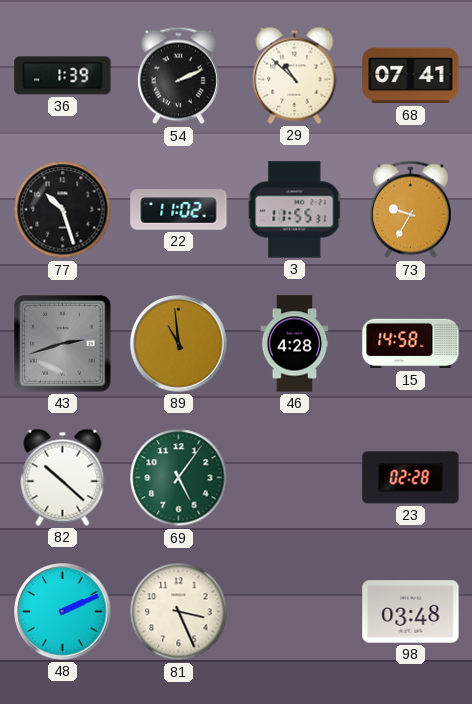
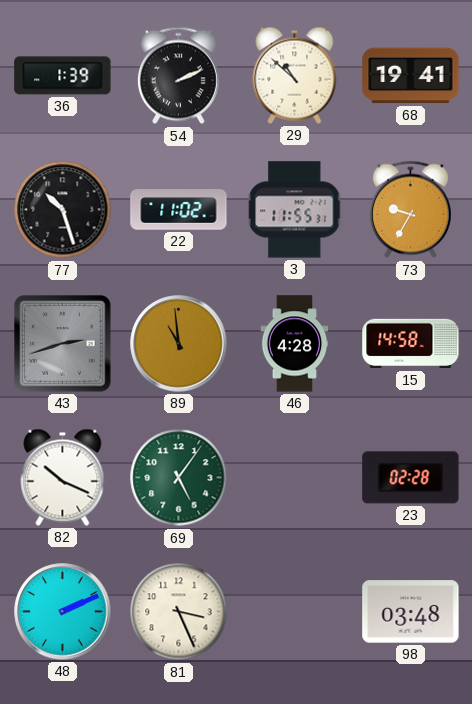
68: 07:41 -> 19:41 (411, 76)
82: 10:22 -> 10:19 (63, 477)
